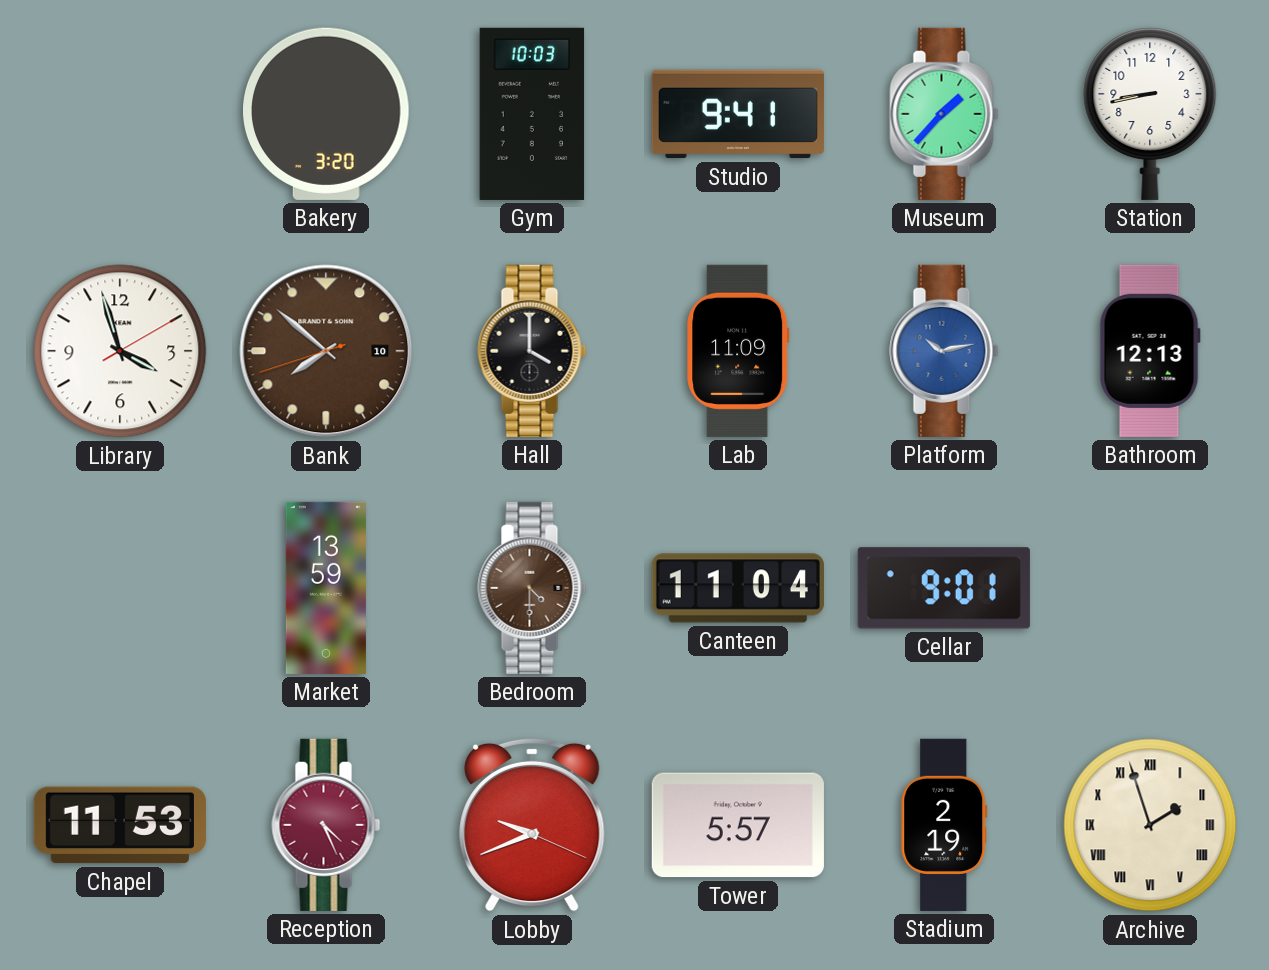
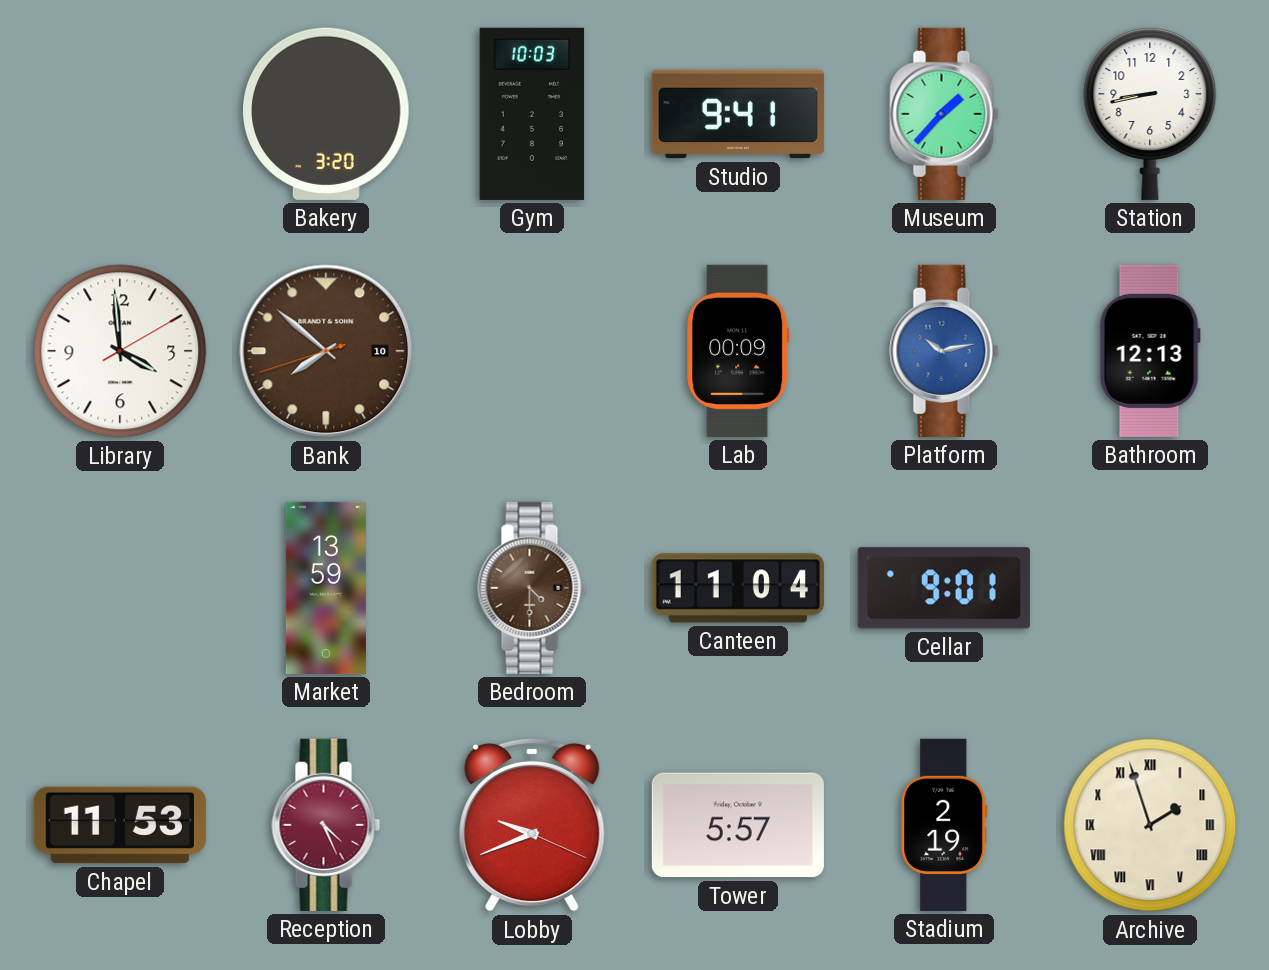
Library: 3:57 -> 3:59 (120, 351)
Hall: 4:00 -> none (532, 351)
Lab: 11:09 -> 00:09 (738, 351)
